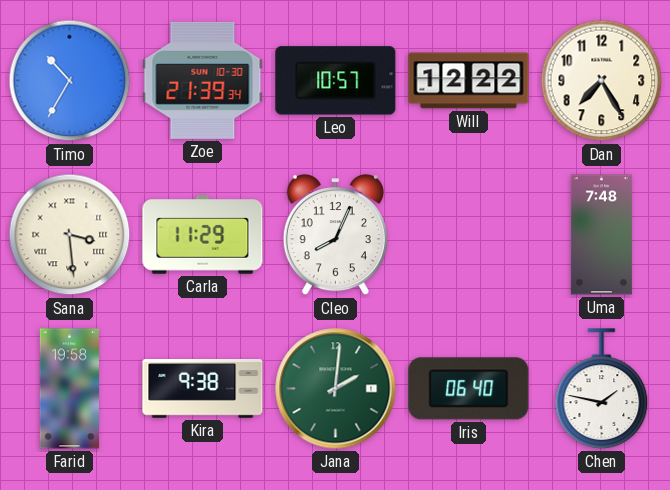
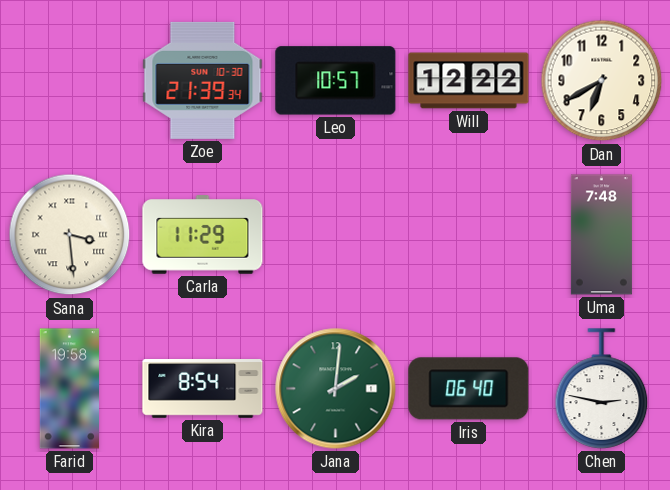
Timo: 10:35 -> none (70, 81)
Dan: 7:25 -> 6:40 (602, 81)
Cleo: 8:04 -> none (335, 235)
Kira: 9:38 -> 8:54 (203, 389)
Chen: 1:47 -> 2:47 (602, 389)
